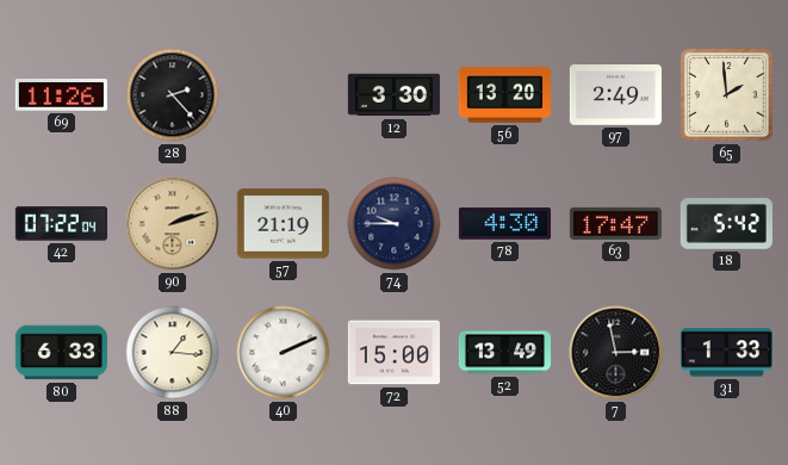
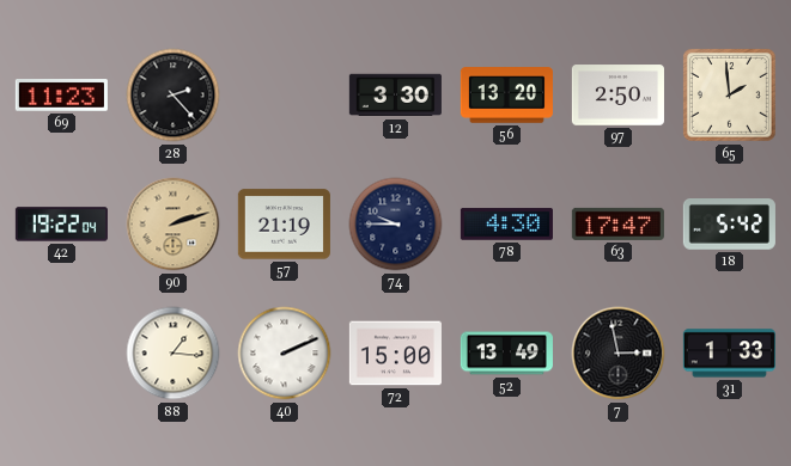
69: 11:26 -> 11:23 (61, 96)
97: 2:49 -> 2:50 (617, 96)
42: 07:22 -> 19:22 (61, 225)
80: 6:33 -> none (61, 353)
